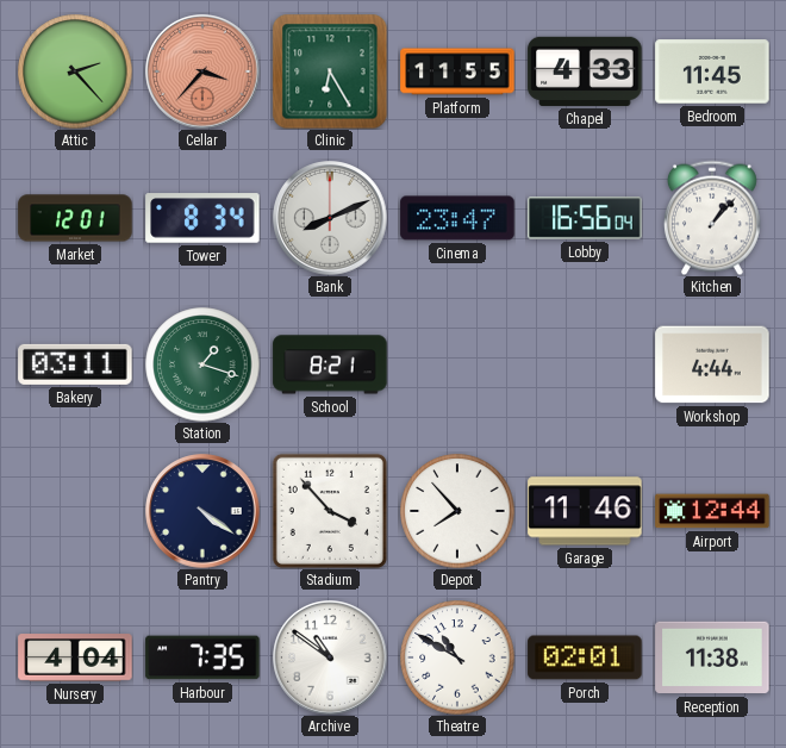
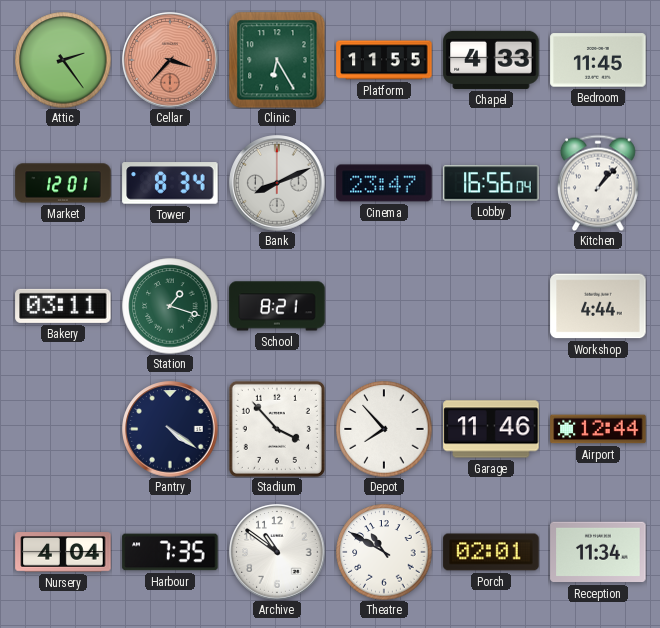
Attic: 2:23 -> 2:24 (63, 60)
Reception: 11:38 -> 11:34 (598, 552)
